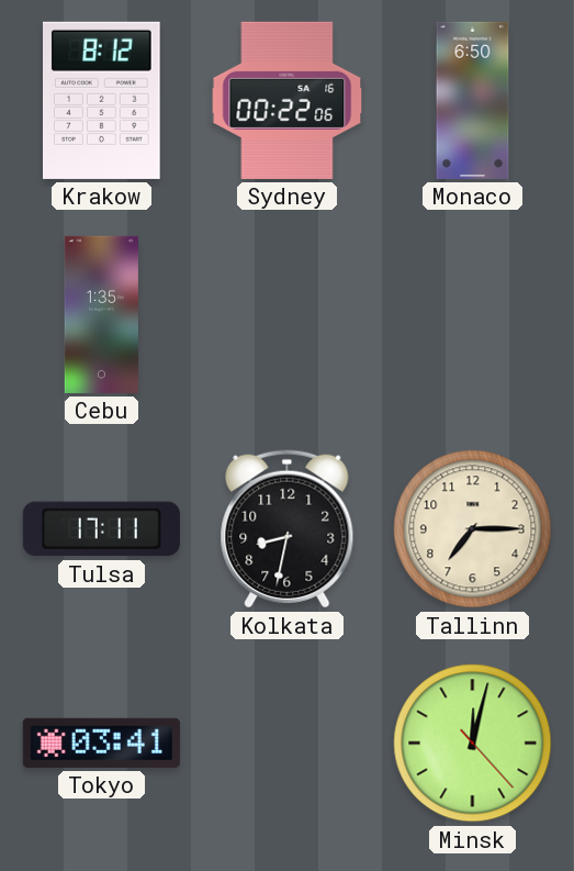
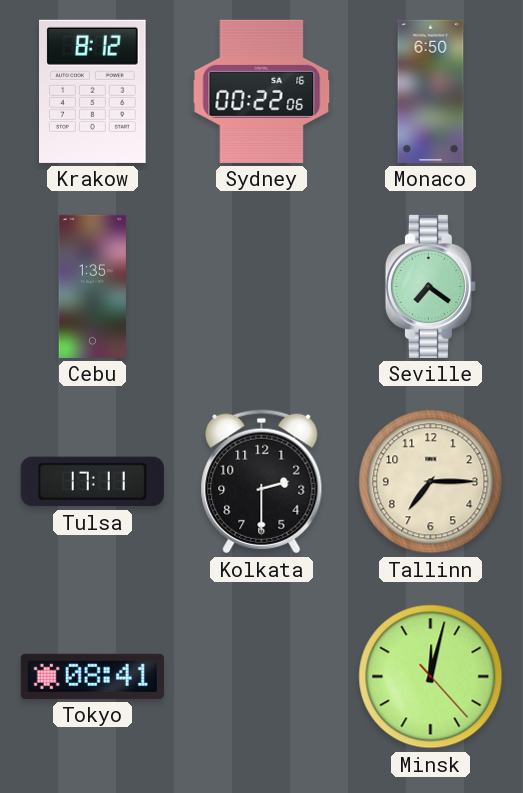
Seville: none -> 7:21 (430, 286)
Kolkata: 8:32 -> 2:30 (262, 482)
Tokyo: 03:41 -> 08:41 (92, 676)
